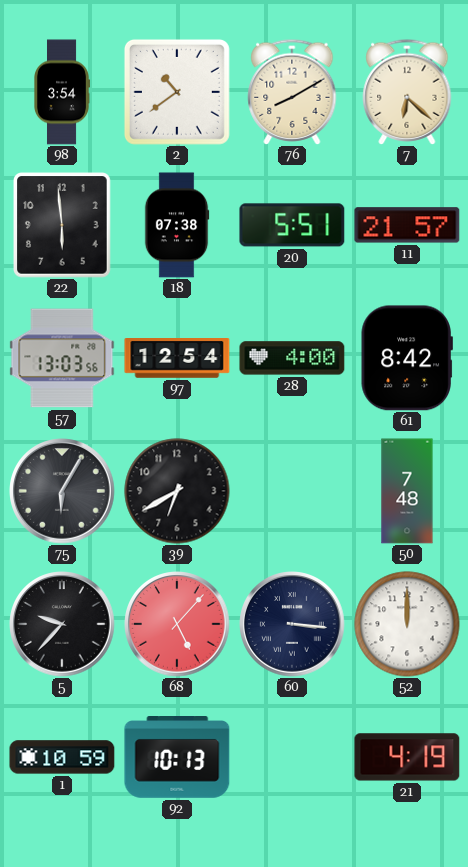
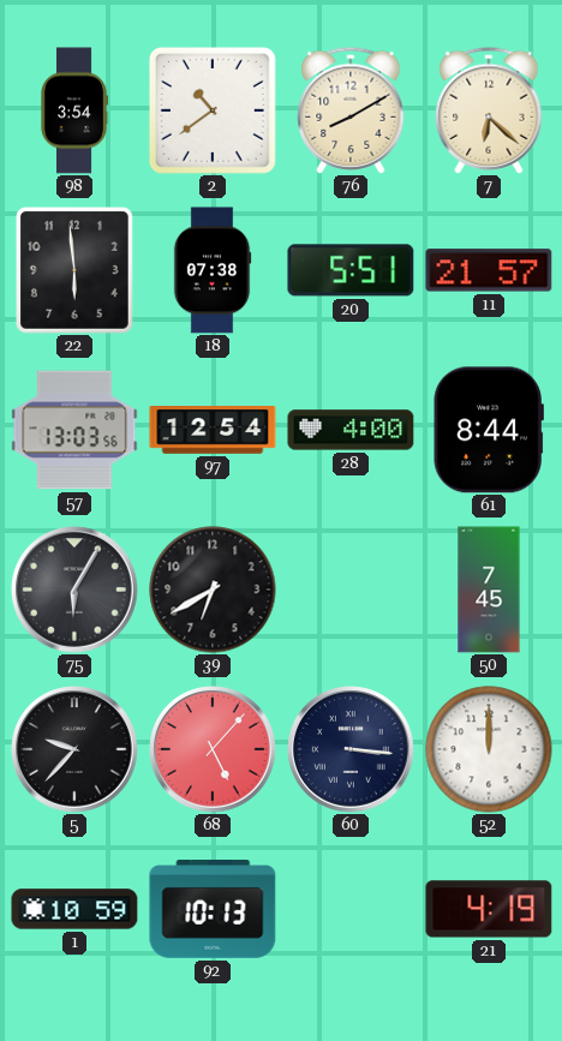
61: 8:42 -> 8:44 (489, 430)
50: 7:48 -> 7:45 (489, 590)
